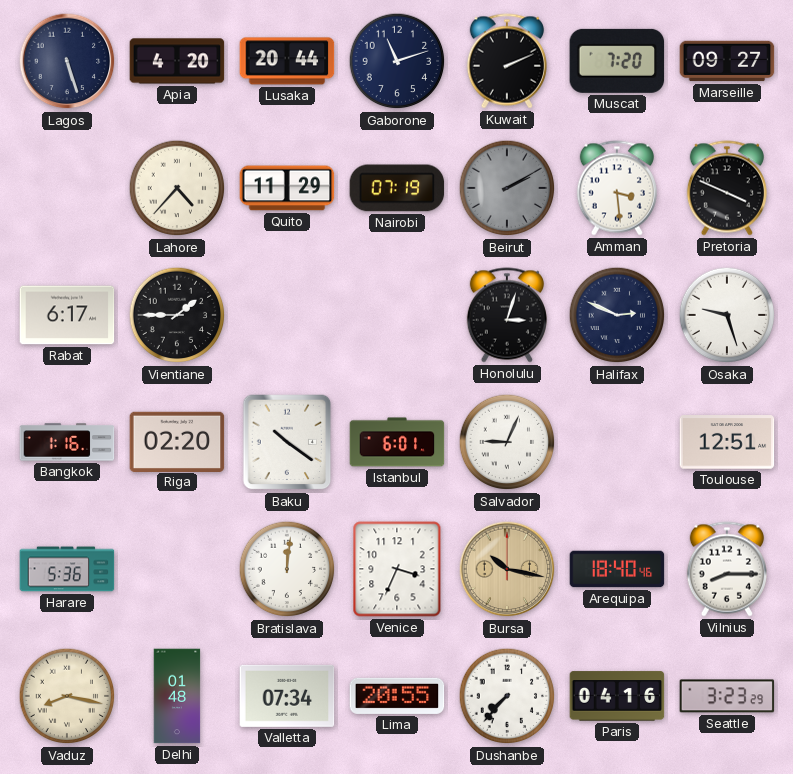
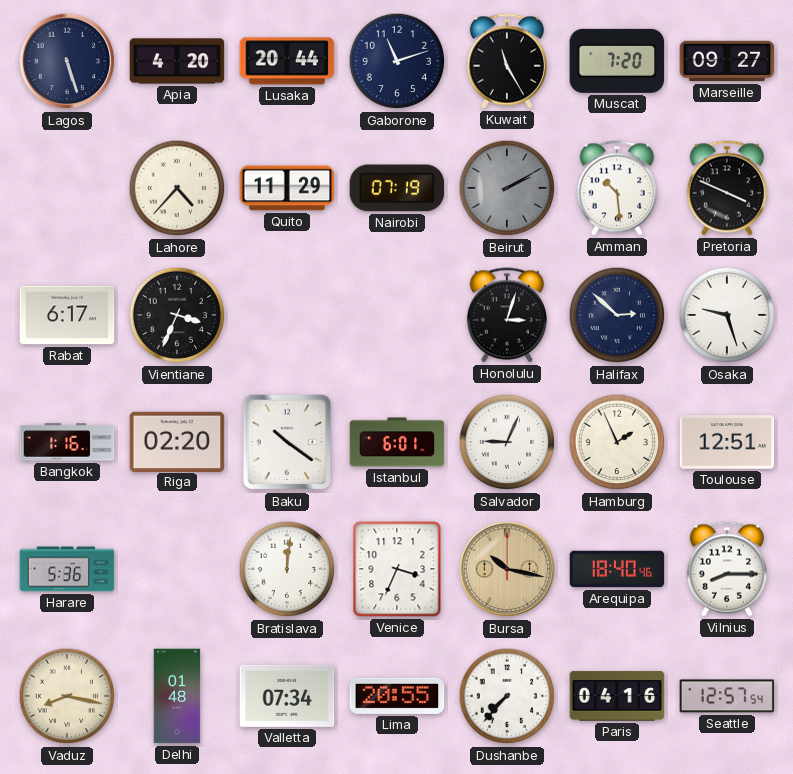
Kuwait: 2:11 -> 11:25 (507, 61)
Amman: 3:29 -> 10:29 (617, 188)
Vientiane: 1:45 -> 3:34 (177, 315)
Halifax: 2:49 -> 2:52 (617, 315)
Hamburg: none -> 1:56 (617, 442)
Seattle: 3:23 -> 12:57 (727, 696)
